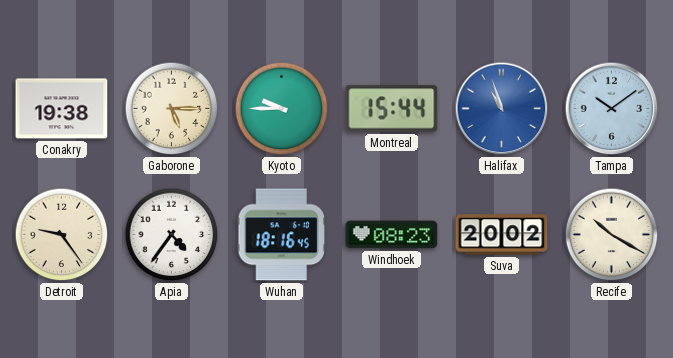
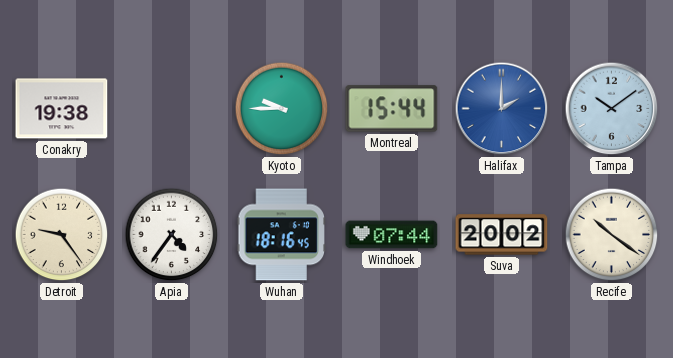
Gaborone: 5:15 -> none (172, 109)
Halifax: 10:57 -> 2:00 (502, 109)
Windhoek: 08:23 -> 07:44 (392, 235)
Recife: 10:20 -> 10:21 (612, 235)
